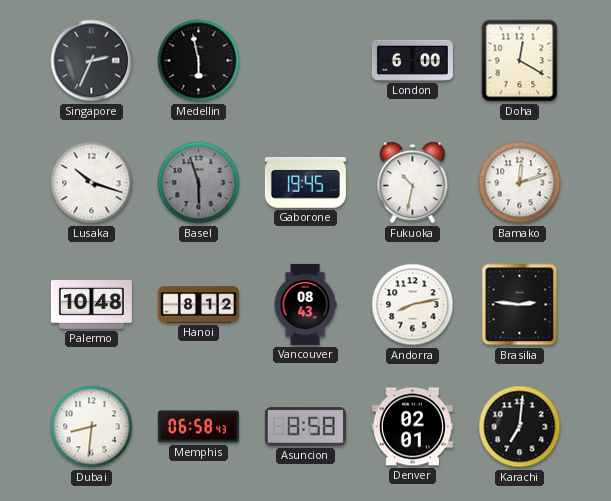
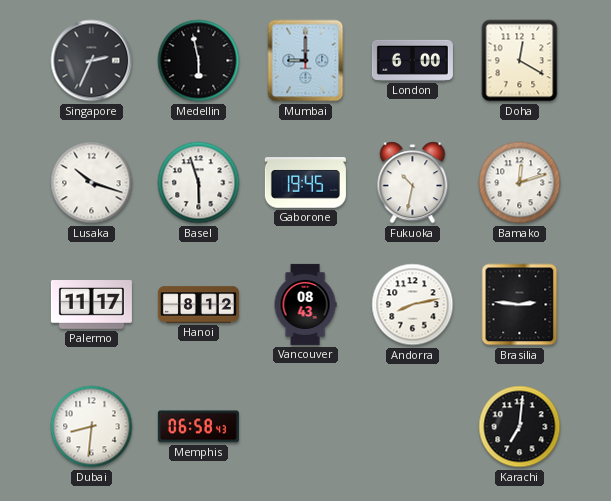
Mumbai: none -> 9:00 (306, 61)
Basel dial: grey -> white (199, 183)
Palermo: 10:48 -> 11:17 (91, 305)
Asuncion: 8:58 -> none (305, 427)
Denver: 02:01 -> none (412, 427)
